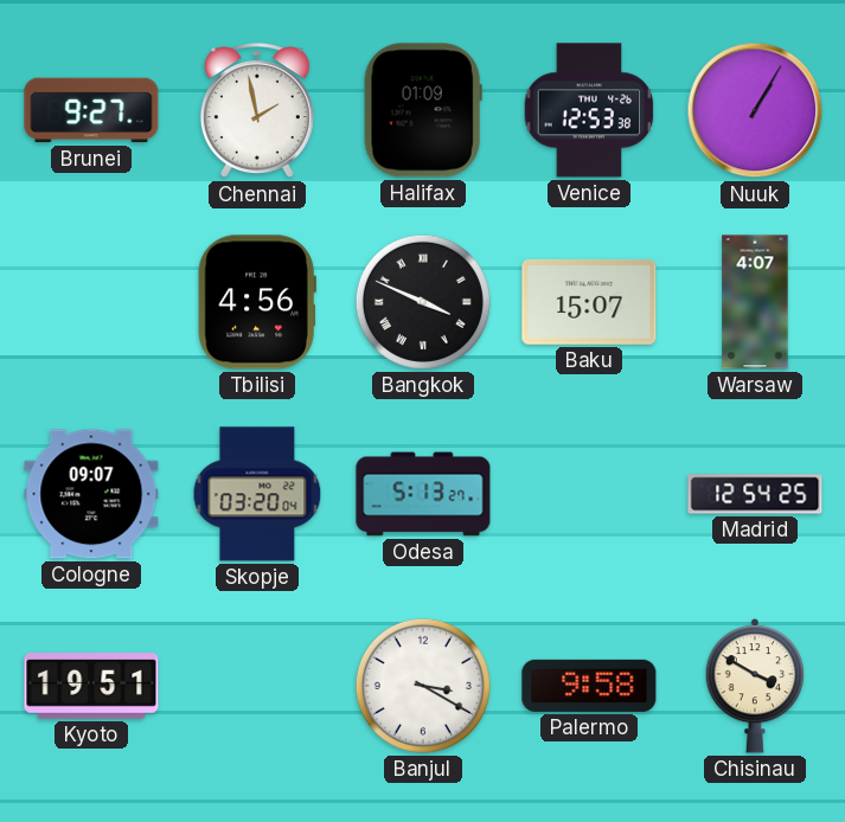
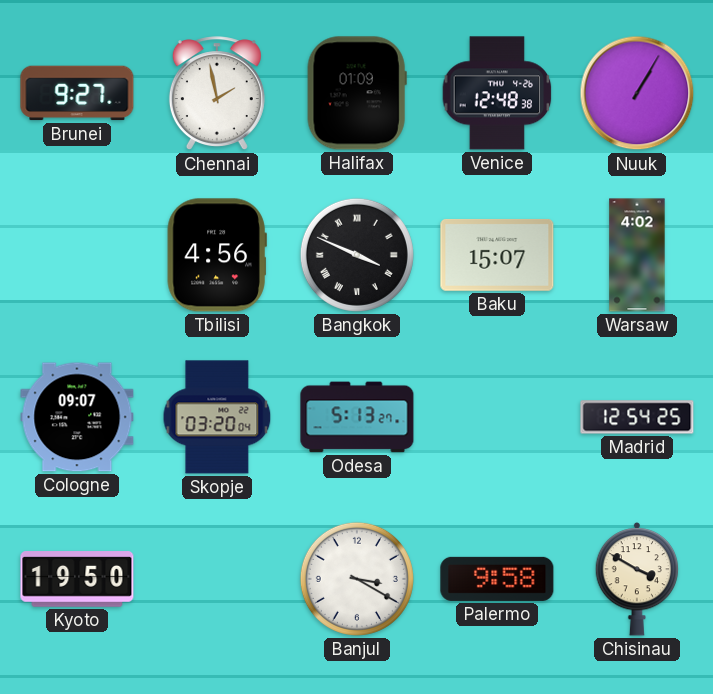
Venice: 12:53 -> 12:48 (497, 93)
Warsaw: 4:07 -> 4:02 (637, 255)
Kyoto: 19:51 -> 19:50 (77, 579)
